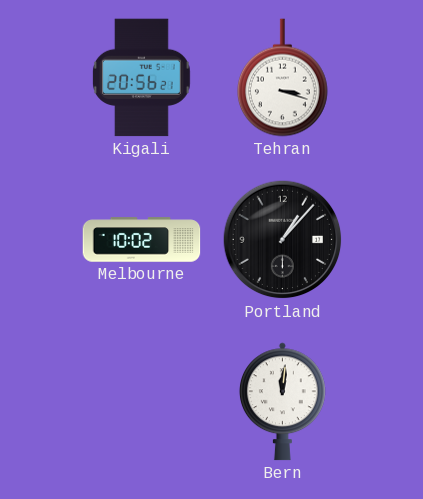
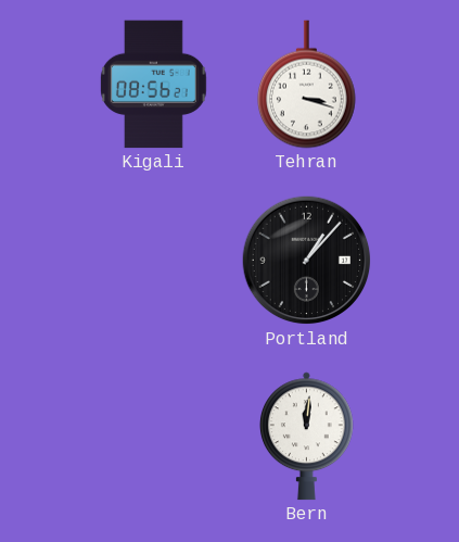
Kigali: 20:56 -> 08:56 (153, 85)
Melbourne: 10:02 -> none (142, 240)
